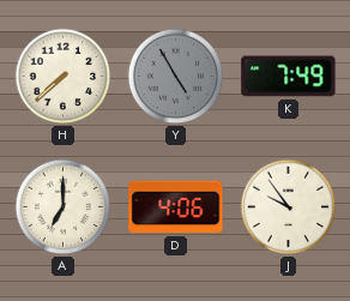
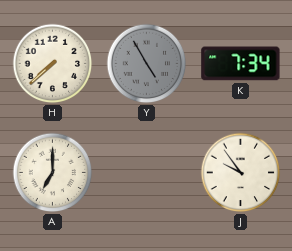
K: 7:49 -> 7:34 (241, 64)
D: 4:06 -> none (176, 207)
